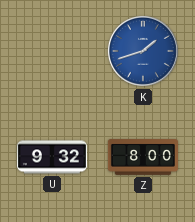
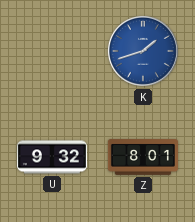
Z: 8:00 -> 8:01 (143, 157)
